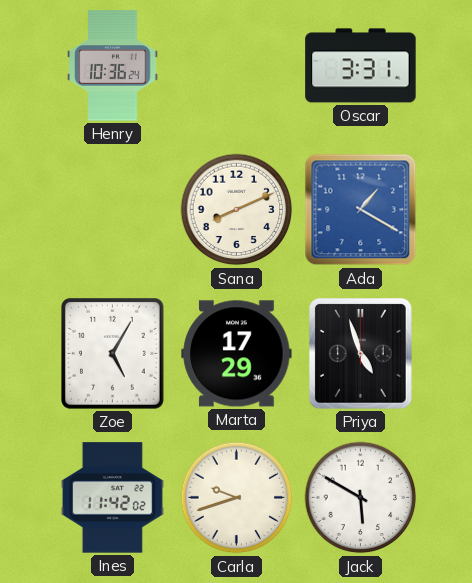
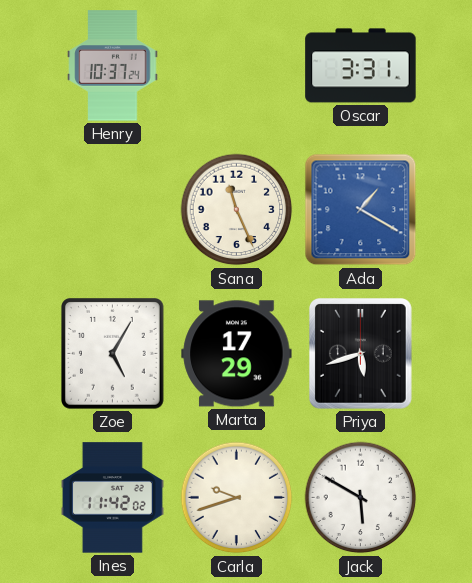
Henry: 10:36 -> 10:37 (113, 66)
Sana: 8:11 -> 11:26 (237, 210)
Priya: 4:57 -> 5:42 (361, 354)
